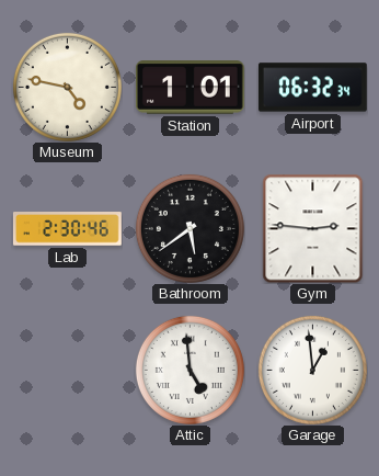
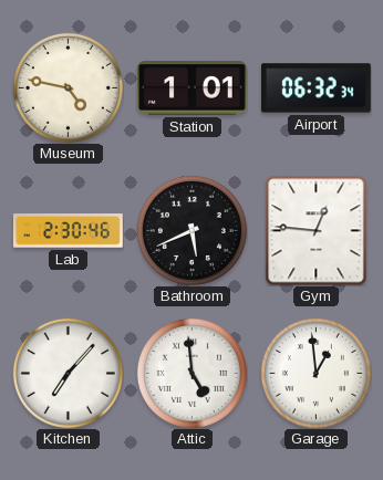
Bathroom: 5:39 -> 5:41 (191, 230)
Gym: 2:46 -> 12:46 (317, 230)
Kitchen: none -> 7:07 (68, 373)
